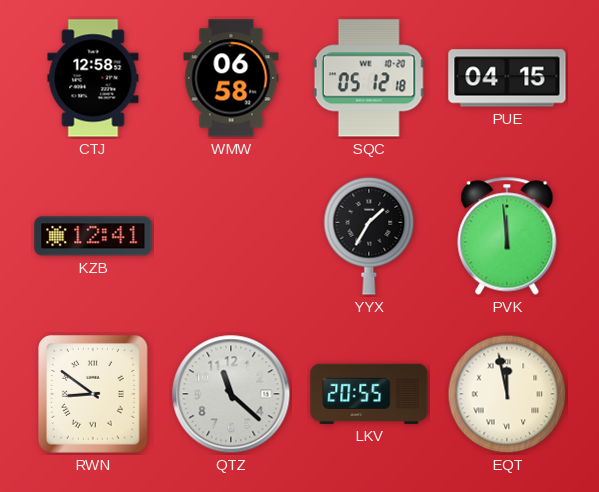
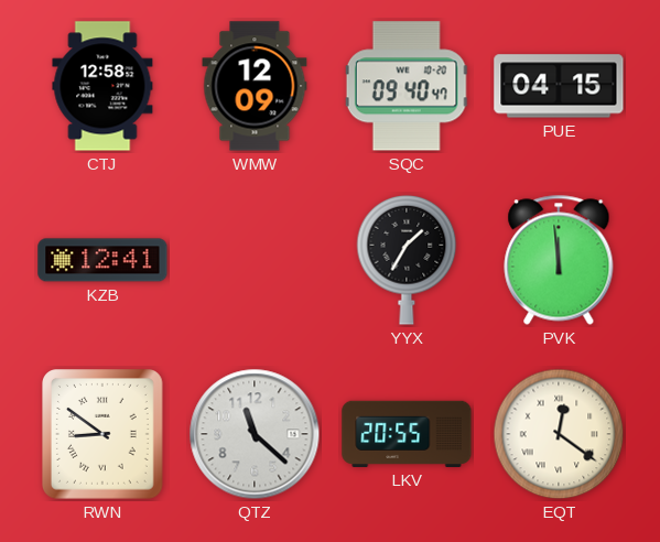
WMW: 06:58 -> 12:09 (255, 86)
SQC: 05:12 -> 09:40 (407, 86)
EQT: 11:58 -> 12:21 (559, 434)
